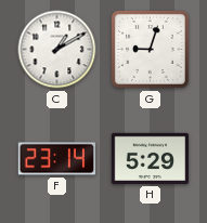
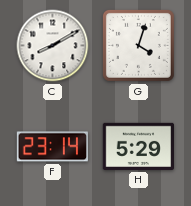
C: 1:10 -> 8:10 (53, 46)
G: 9:03 -> 4:03 (138, 45)
